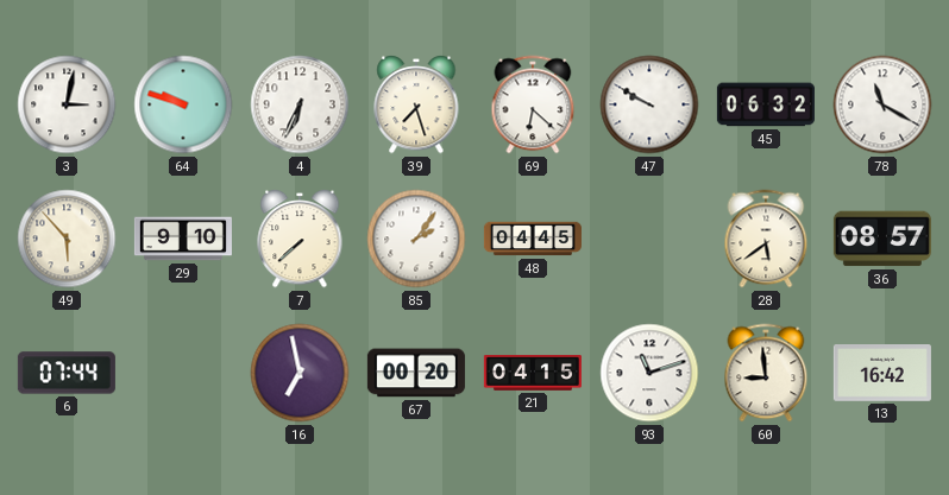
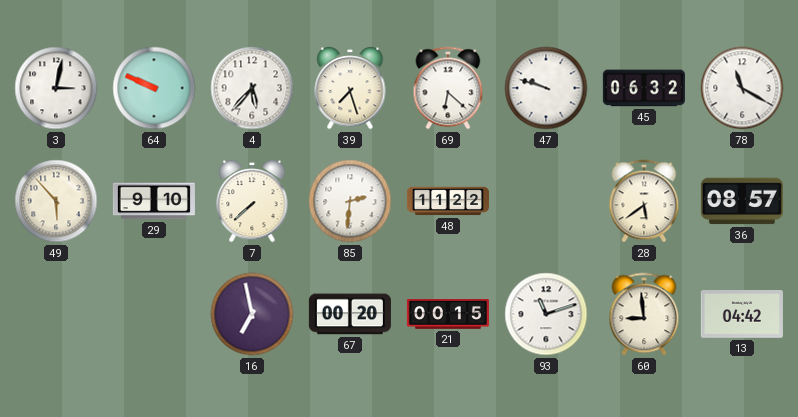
64: 9:48 -> 9:49 (154, 88)
4: 6:34 -> 5:37 (252, 88)
47: 9:50 -> 9:48 (546, 88)
85: 2:06 -> 2:31 (350, 201)
48: 04:45 -> 11:22 (448, 201)
6: 07:44 -> none (67, 373)
21: 04:15 -> 00:15 (448, 315)
13: 16:42 -> 04:42 (742, 315)
